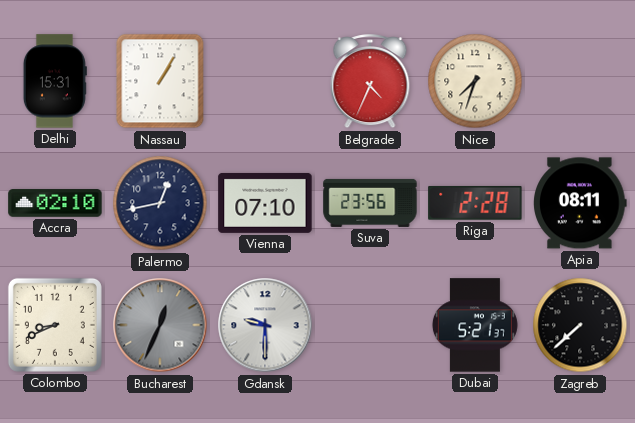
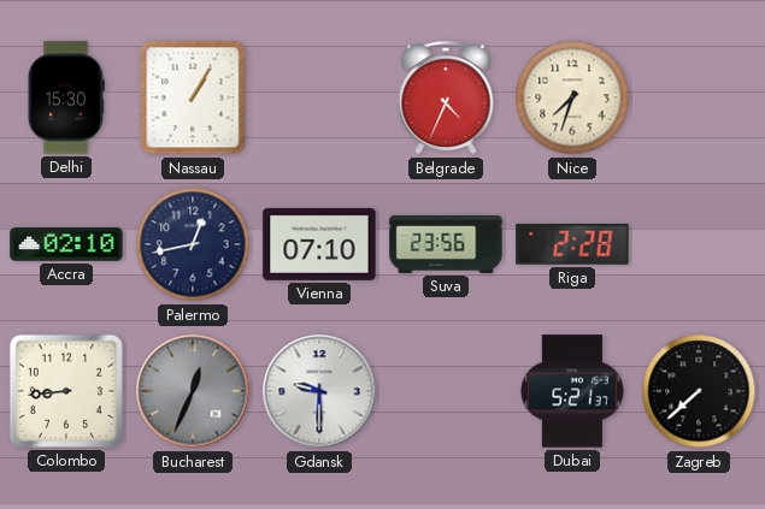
Delhi: 15:31 -> 15:30 (66, 97)
Apia: 08:11 -> none (580, 203)
Colombo: 8:41 -> 8:44 (66, 391)
